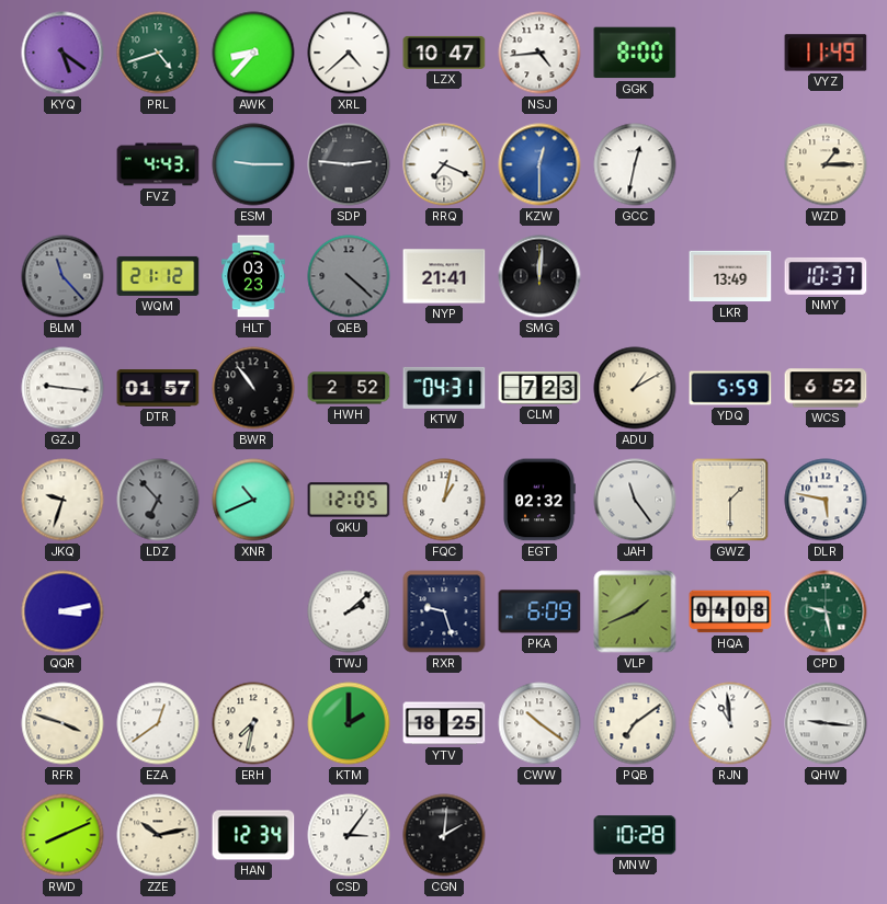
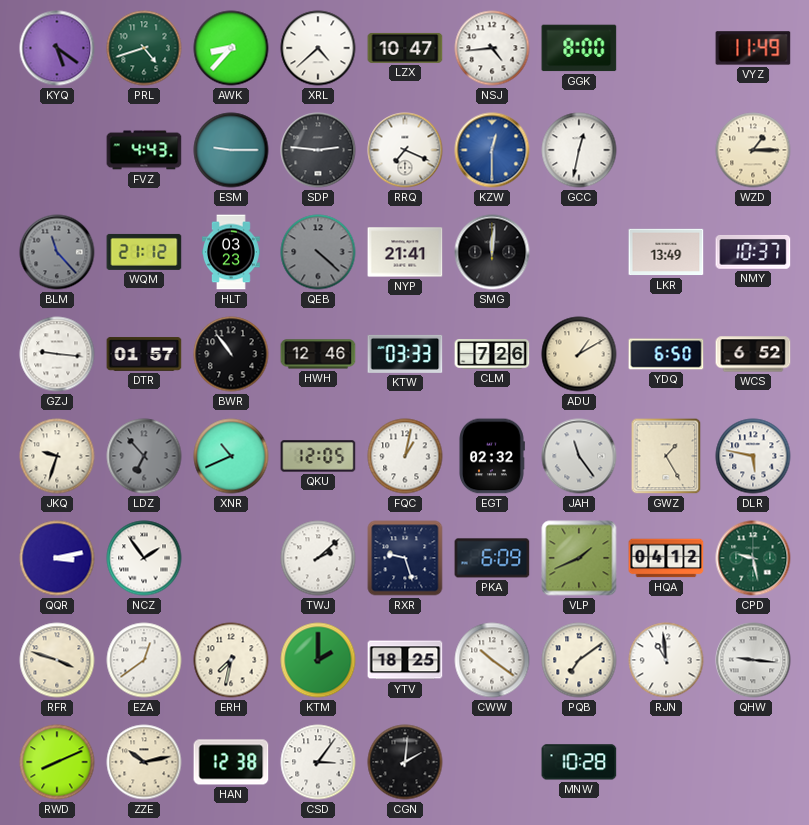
HWH: 2:52 -> 12:46 (318, 354)
KTW: 04:31 -> 03:33 (405, 354)
CLM: 7:23 -> 7:26 (492, 355)
YDQ: 5:59 -> 6:50 (666, 354)
GWZ: 1:30 -> 1:25 (666, 456)
NCZ: none -> 1:54 (144, 558)
HQA: 04:08 -> 04:12 (666, 558)
HAN: 12:34 -> 12:38 (231, 762)
